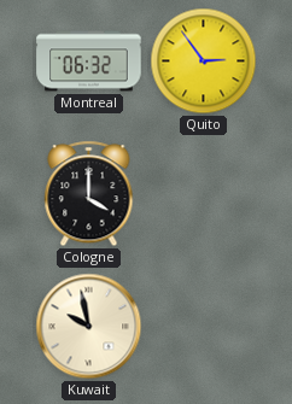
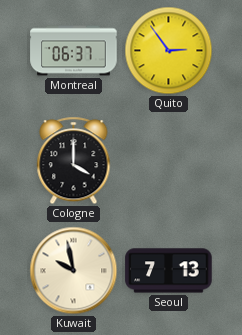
Montreal: 06:32 -> 06:37 (74, 51)
Seoul: none -> 7:13 (169, 271)
